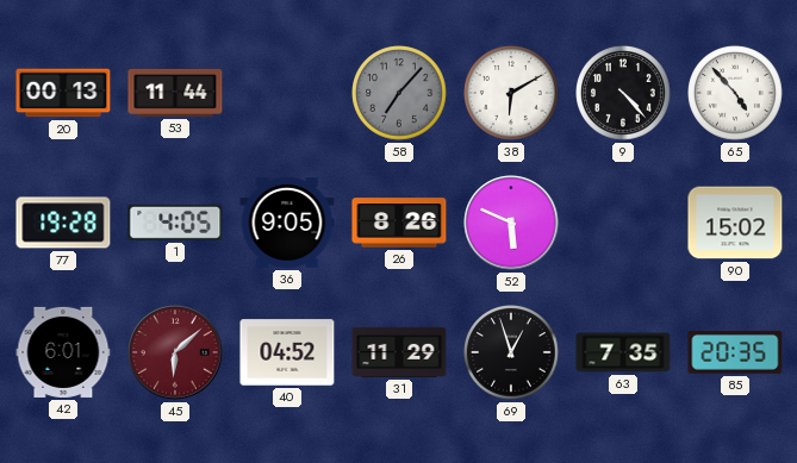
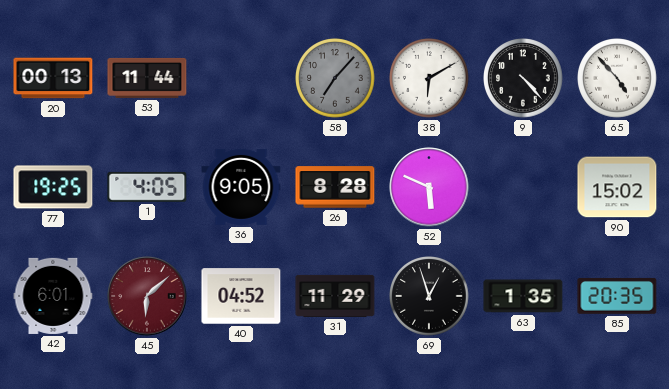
77: 19:28 -> 19:25 (53, 187)
26: 8:26 -> 8:28 (335, 187)
63: 7:35 -> 1:35 (523, 296)
